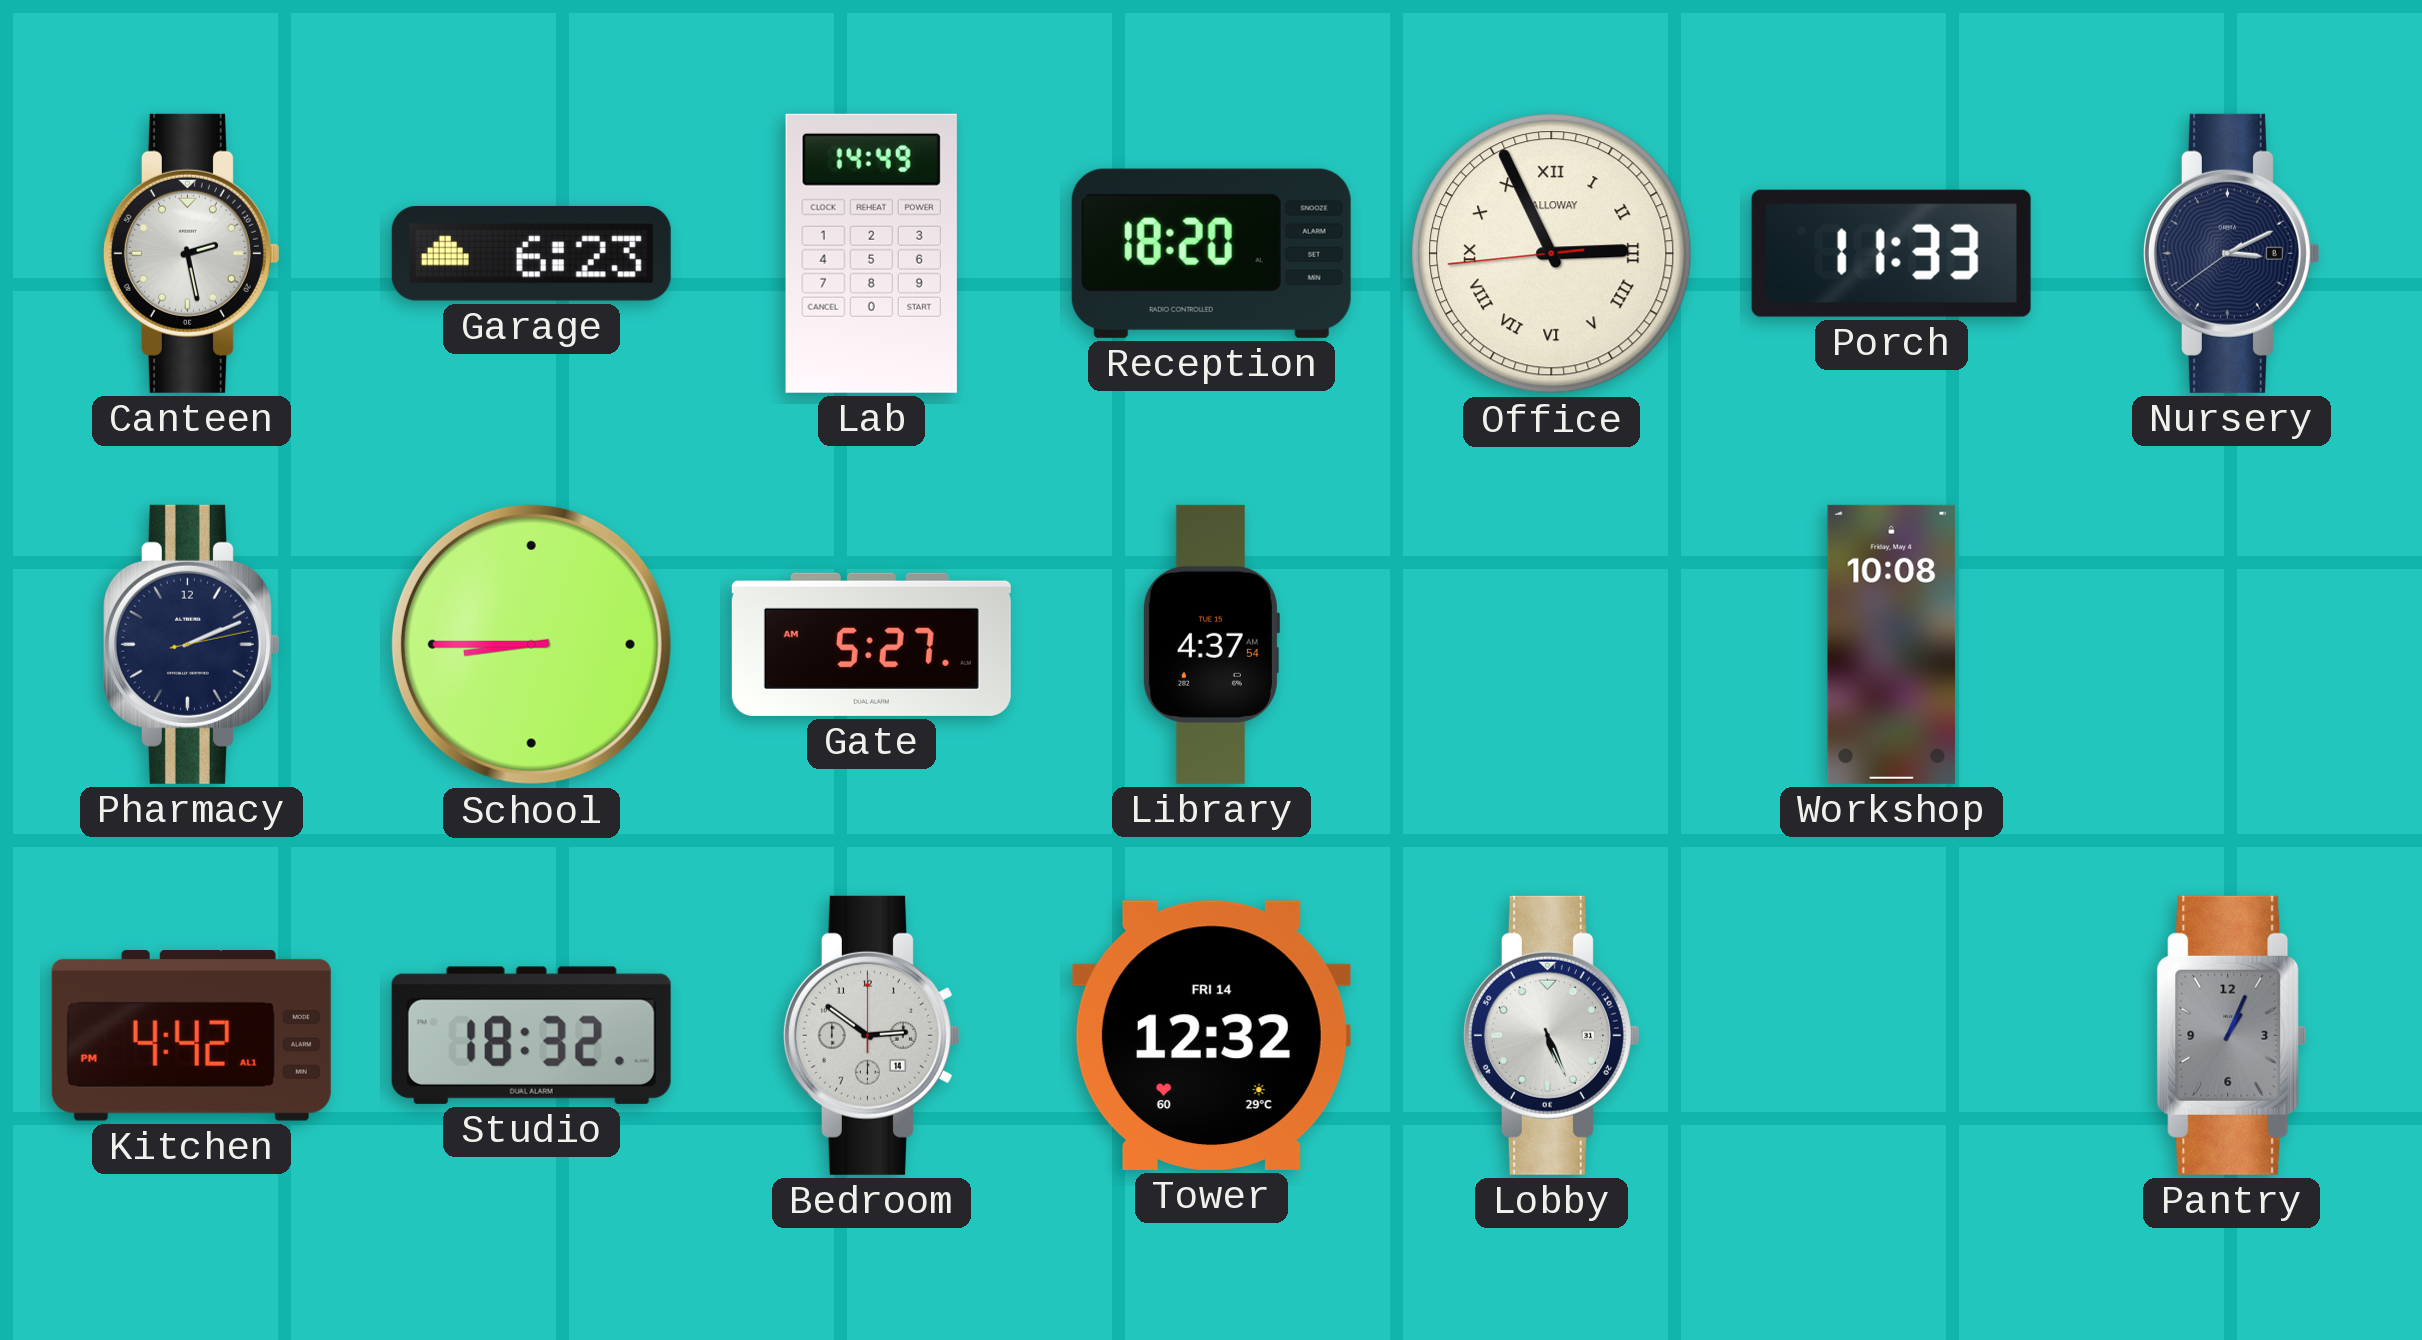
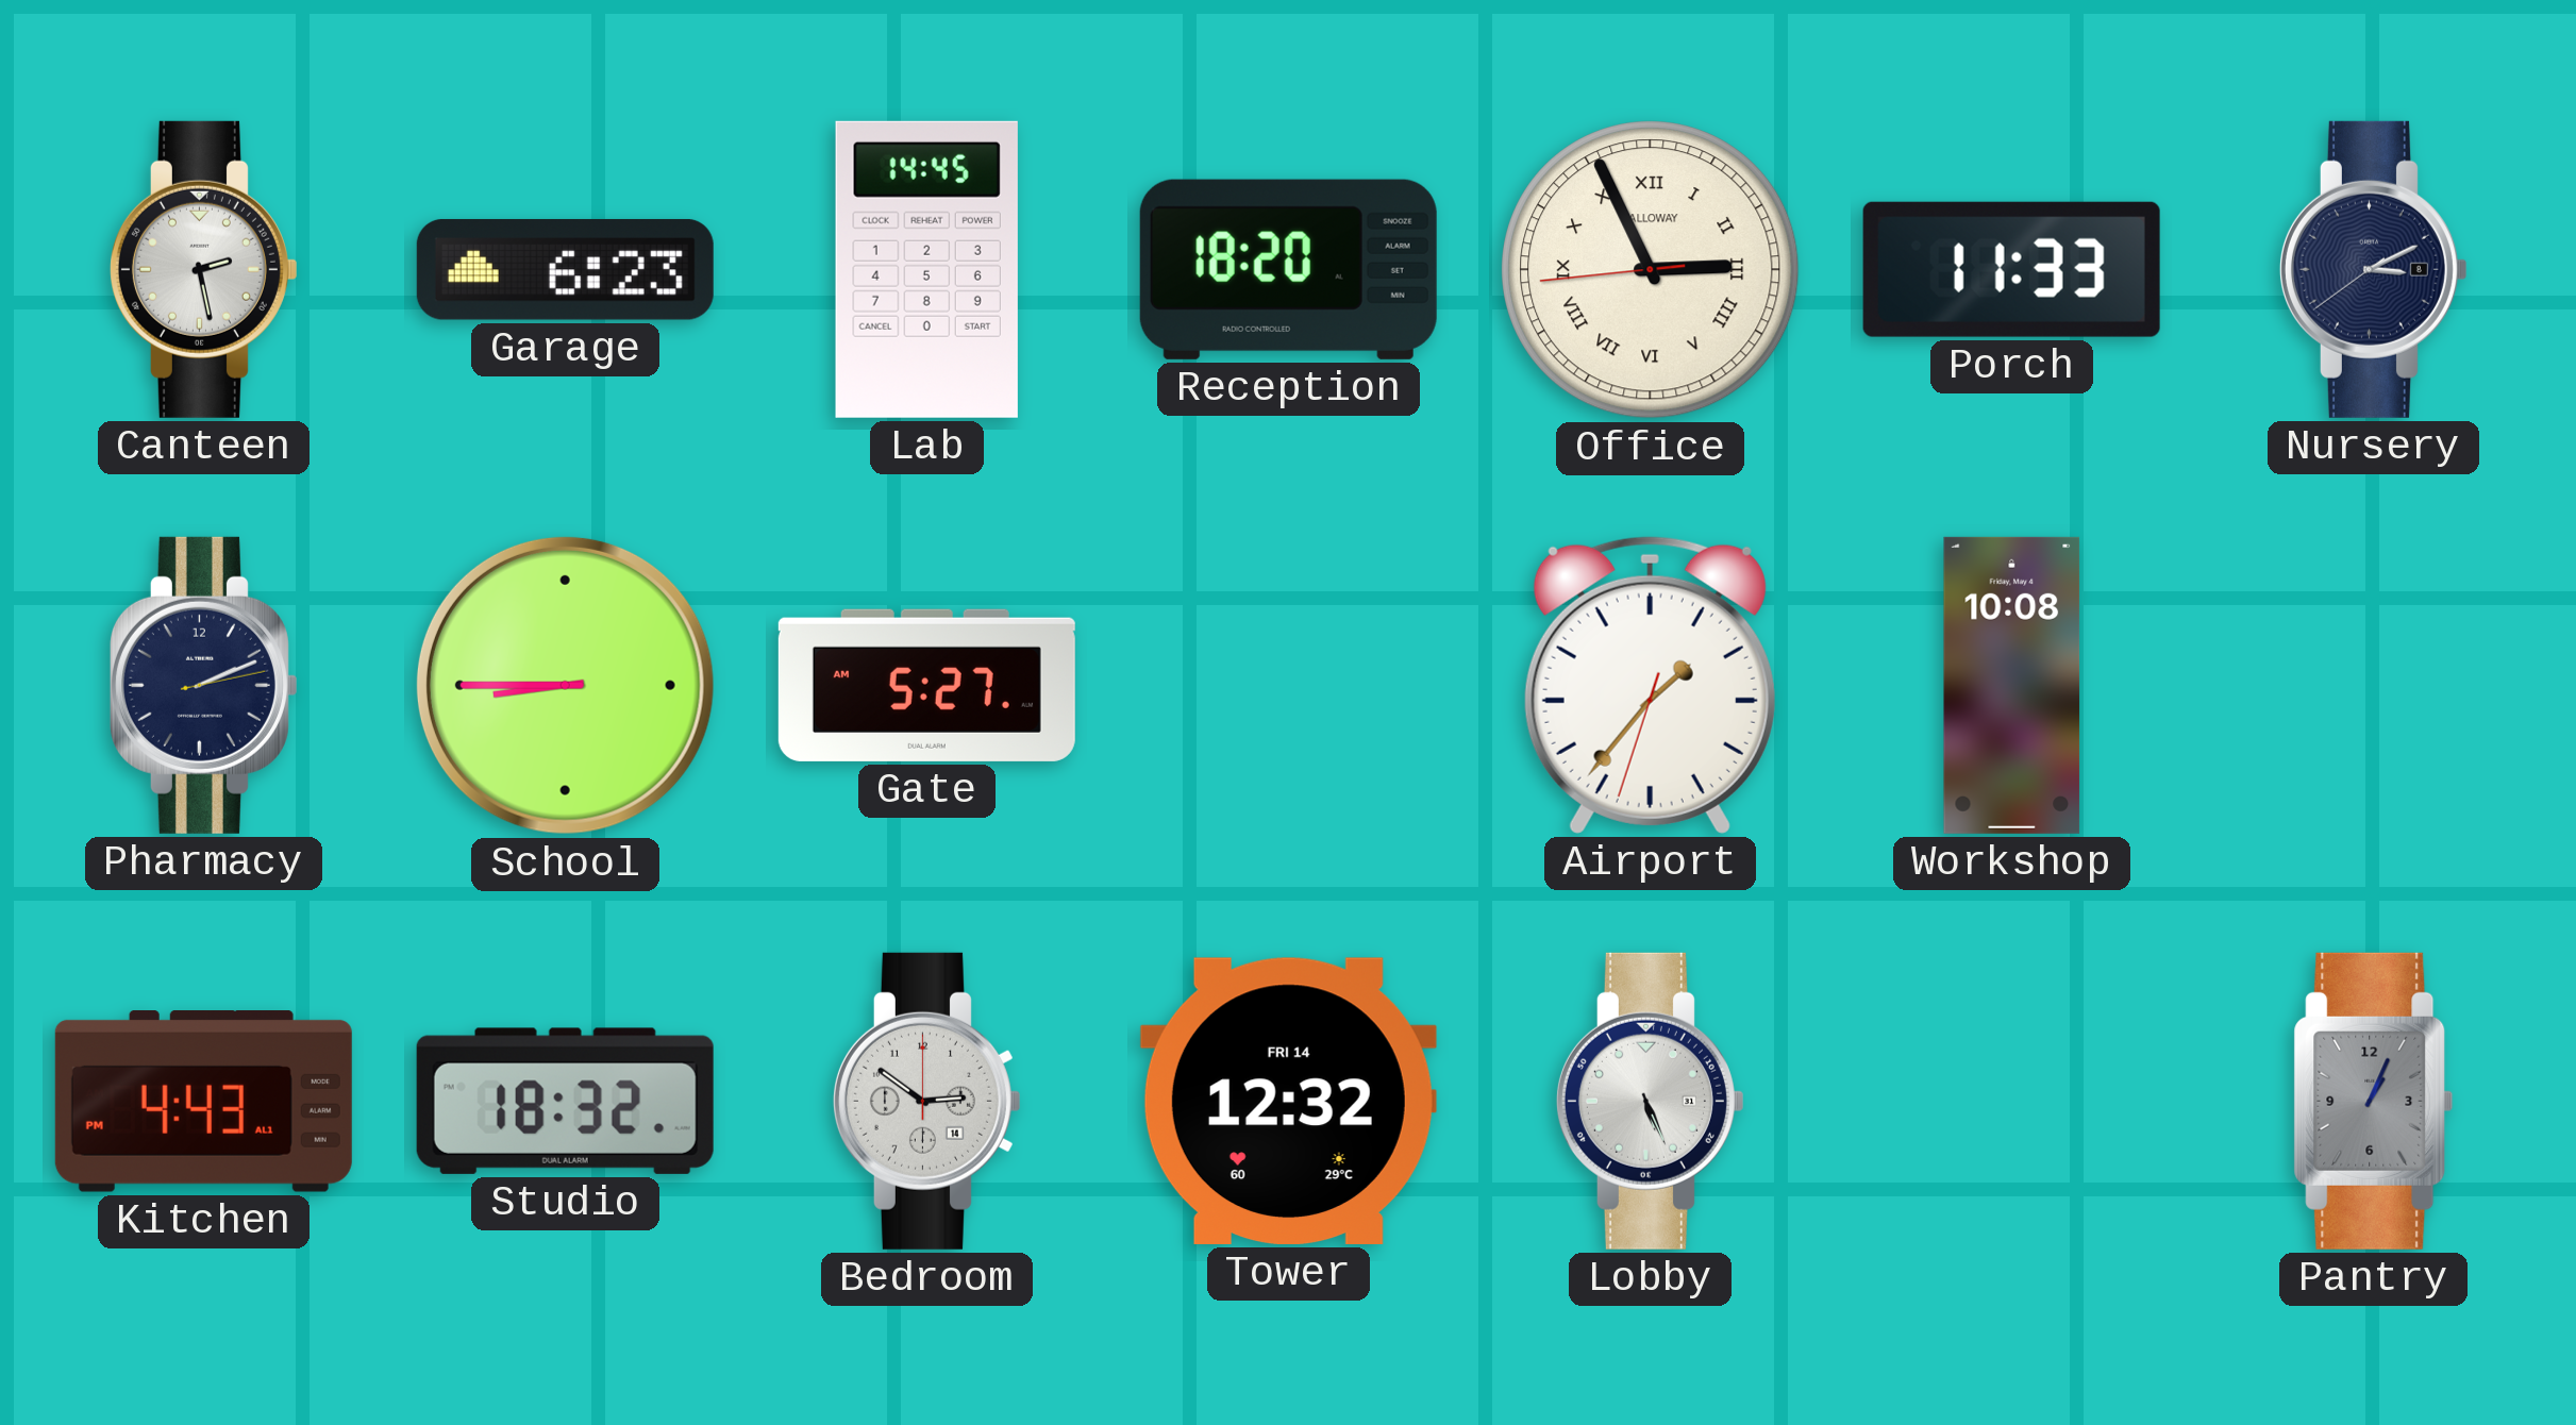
Lab: 14:49 -> 14:45 (926, 269)
Library: 4:37 -> none (1211, 644)
Airport: none -> 1:36 (1650, 685)
Kitchen: 4:42 -> 4:43 (203, 1102)
